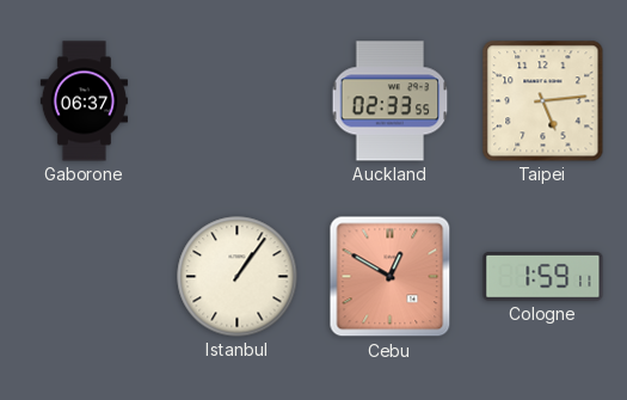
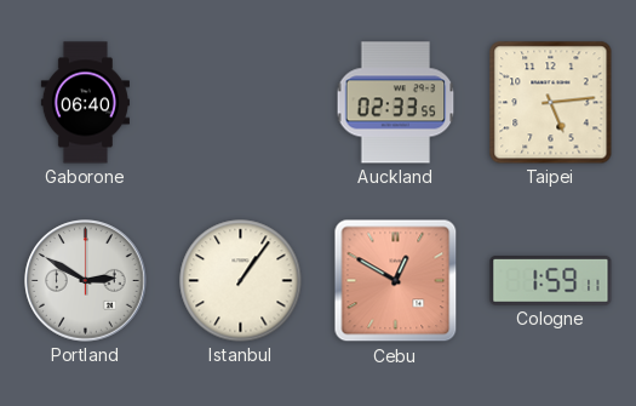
Gaborone: 06:37 -> 06:40 (85, 103)
Portland: none -> 2:50 (86, 281)
